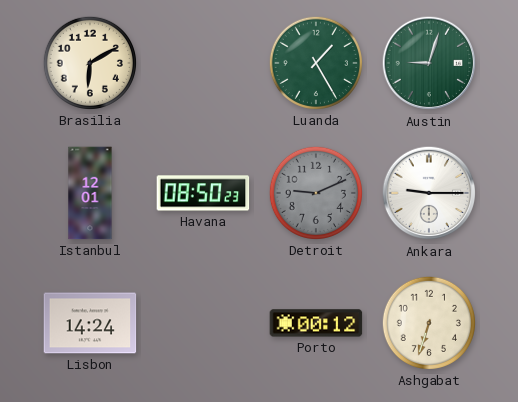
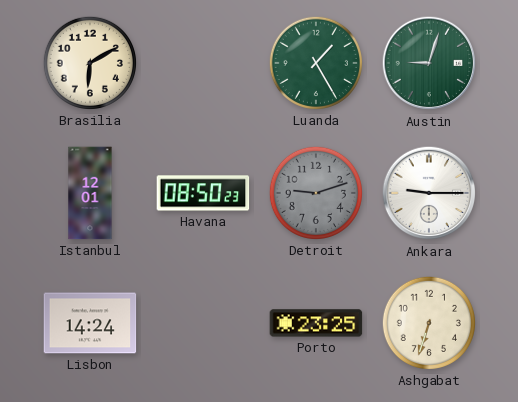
Detroit: 9:11 -> 9:12 (316, 193)
Porto: 00:12 -> 23:25 (316, 323)
